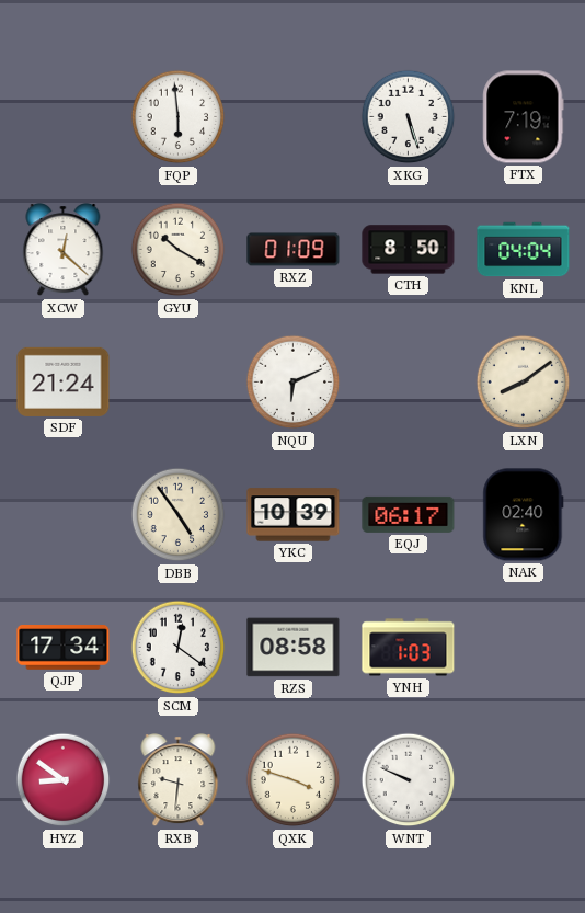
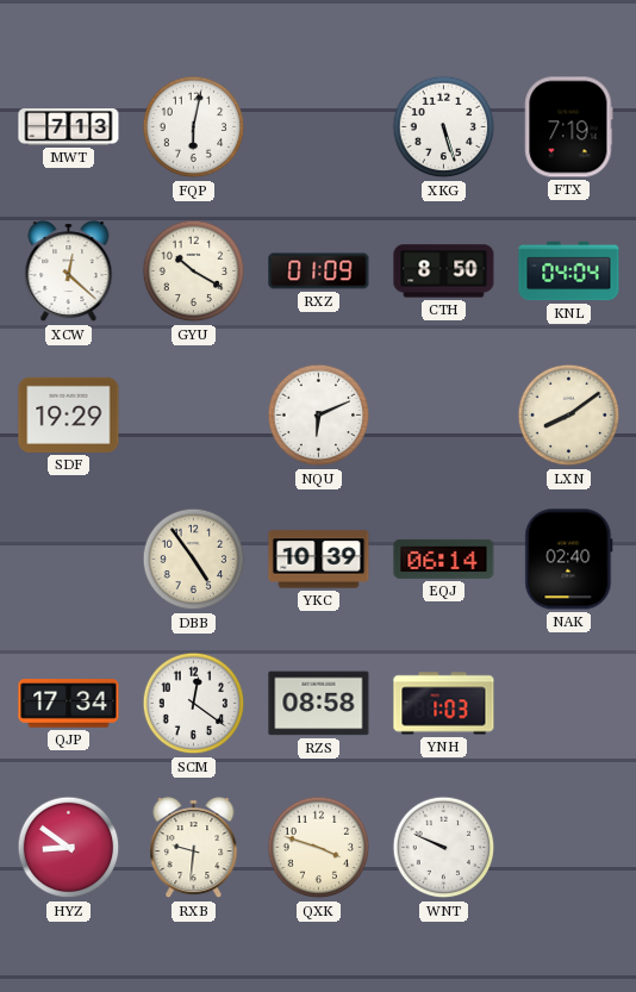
MWT: none -> 7:13 (69, 127)
FQP: 5:59 -> 6:02 (194, 127)
SDF: 21:24 -> 19:29 (69, 414)
EQJ: 06:17 -> 06:14 (444, 559)
